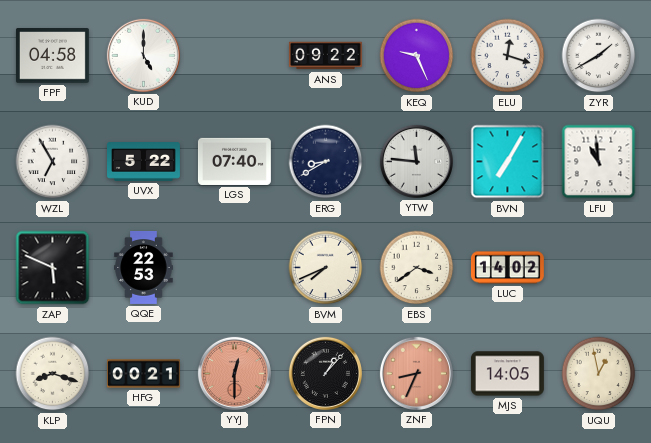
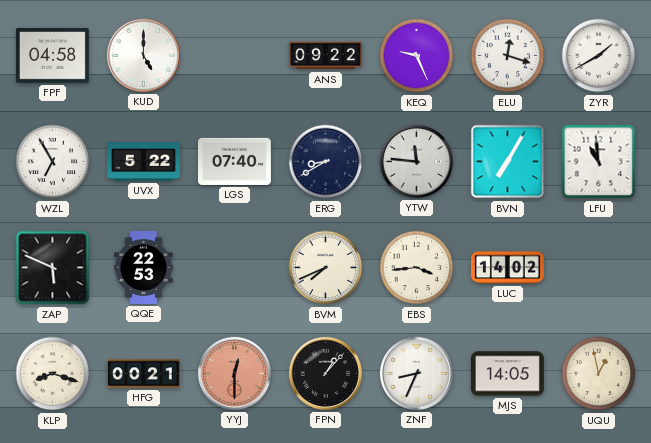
EBS: 3:39 -> 3:44 (417, 268)
ZNF dial: salmon -> white (416, 373)
